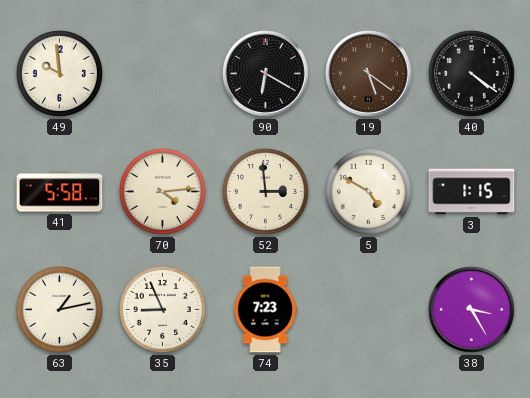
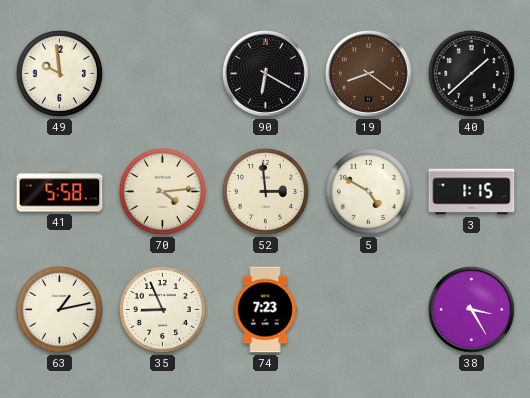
19: 5:21 -> 8:21 (368, 73)
40: 4:21 -> 1:38 (471, 73)
